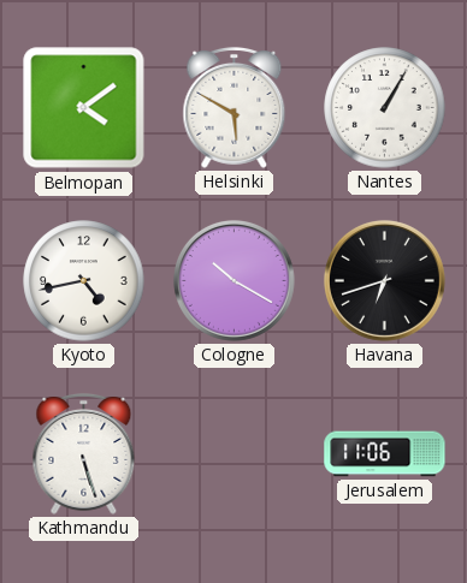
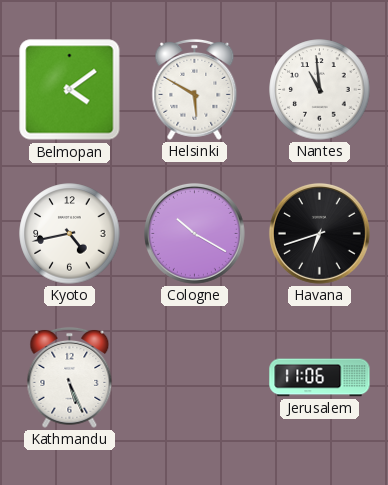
Nantes: 1:05 -> 10:59 (320, 90)
Kathmandu: 5:27 -> 5:26 (70, 377)
